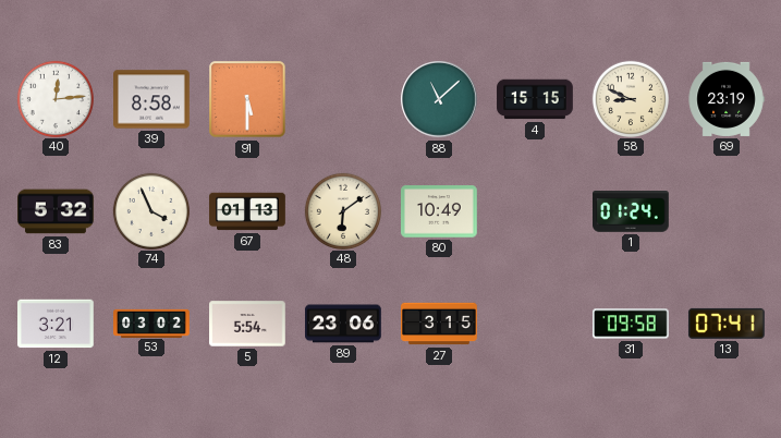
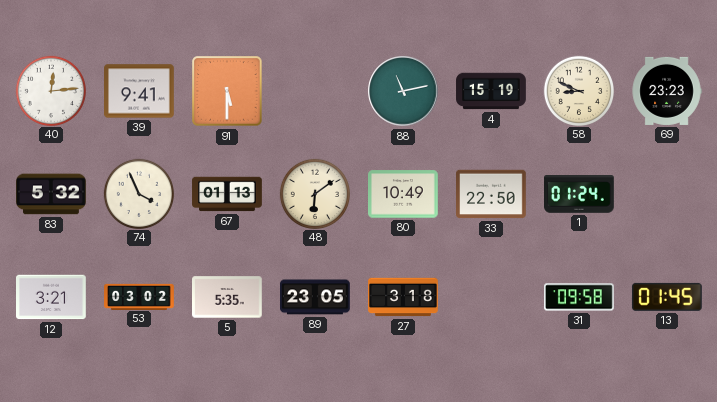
39: 8:58 -> 9:41 (140, 91)
88: 11:08 -> 11:13 (403, 91)
4: 15:15 -> 15:19 (491, 91)
69: 23:19 -> 23:23 (667, 91)
33: none -> 22:50 (492, 194)
5: 5:54 -> 5:35 (228, 297)
89: 23:06 -> 23:05 (316, 297)
27: 3:15 -> 3:18 (403, 297)
13: 07:41 -> 01:45 (667, 297)
